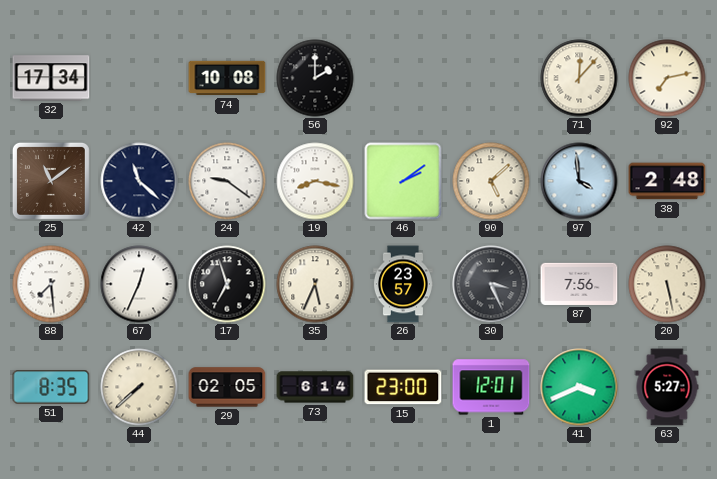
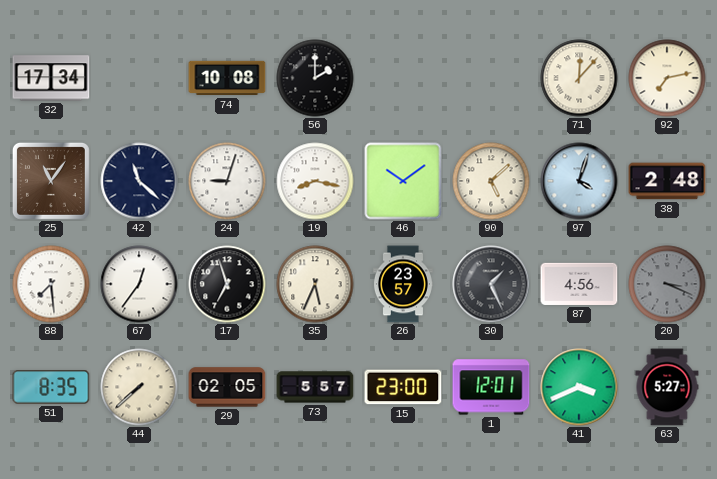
25: 11:09 -> 11:06 (51, 181)
24: 9:21 -> 9:03 (227, 181)
46: 2:09 -> 10:09 (403, 181)
97: 3:59 -> 4:03 (579, 181)
67: 12:34 -> 12:36 (139, 284)
30: 3:26 -> 1:26 (491, 284)
87: 7:56 -> 4:56 (579, 284)
20: 5:28 -> 3:19 (667, 284)
20 dial: cream -> grey (667, 284)
73: 6:14 -> 5:57 (315, 387)
